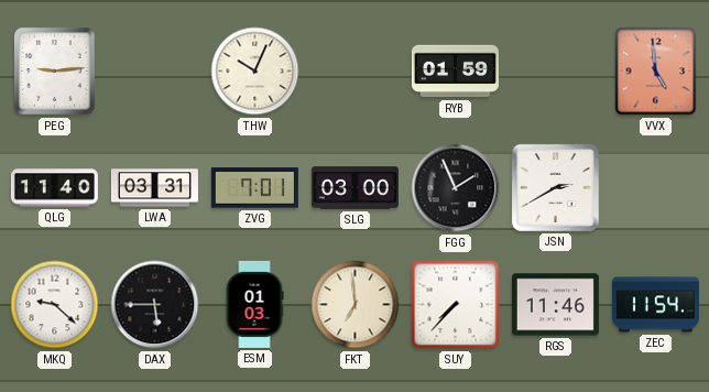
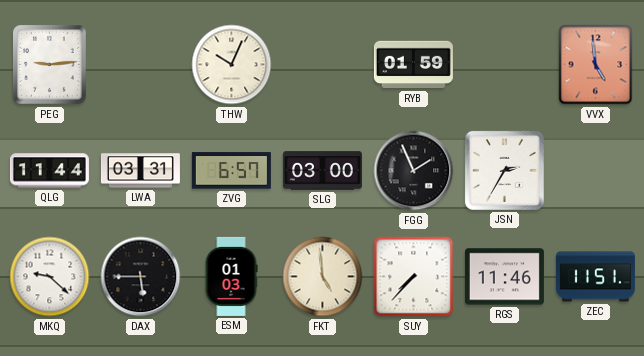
QLG: 11:40 -> 11:44 (49, 171)
ZVG: 7:01 -> 6:57 (231, 171)
JSN: 2:40 -> 2:35 (504, 170)
FKT: 6:59 -> 4:59 (323, 277)
ZEC: 11:54 -> 11:51 (595, 277)
